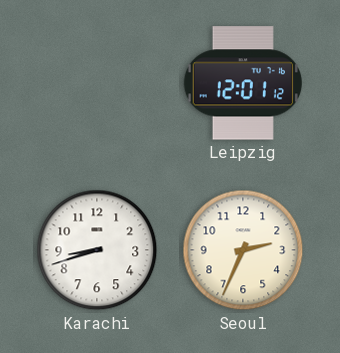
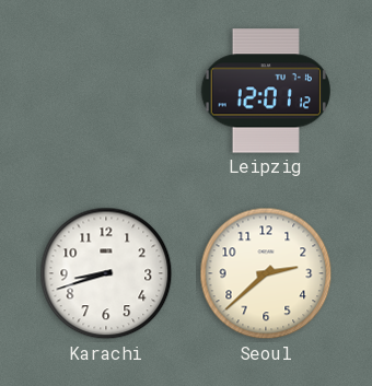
Seoul: 2:34 -> 2:38 (266, 273)
